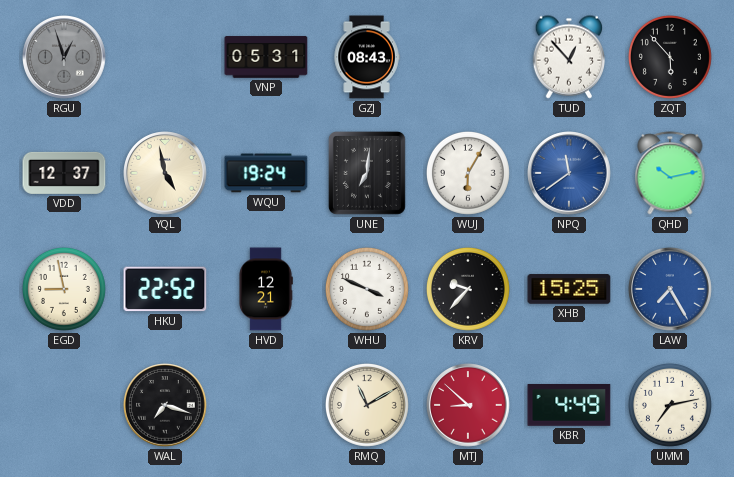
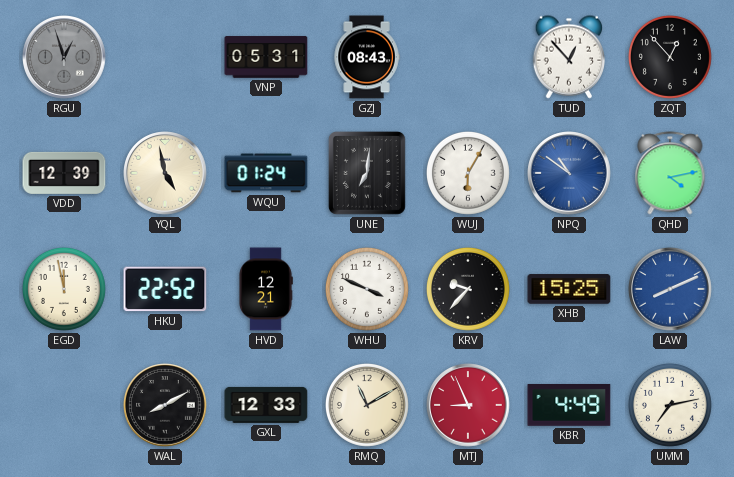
ZQT: 5:53 -> 12:53 (670, 57)
VDD: 12:37 -> 12:39 (64, 173)
WQU: 19:24 -> 01:24 (266, 173)
NPQ: 11:39 -> 10:51 (569, 173)
QHD: 10:13 -> 4:13 (670, 173)
EGD: 8:58 -> 11:58 (64, 289)
LAW: 7:25 -> 8:11 (670, 289)
WAL: 7:18 -> 8:10 (165, 405)
GXL: none -> 12:33 (266, 405)
MTJ: 8:52 -> 8:56 (468, 405)
